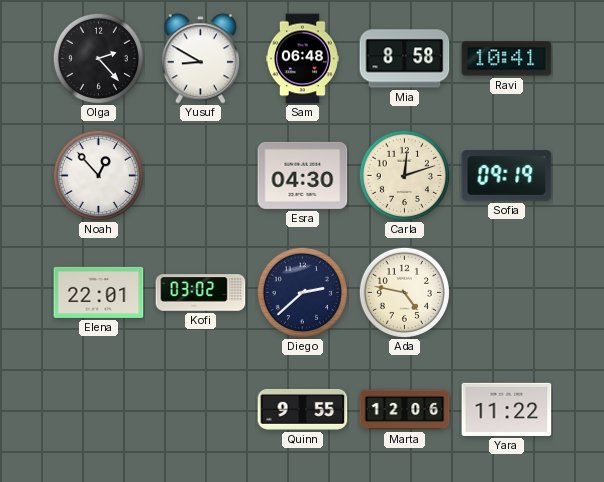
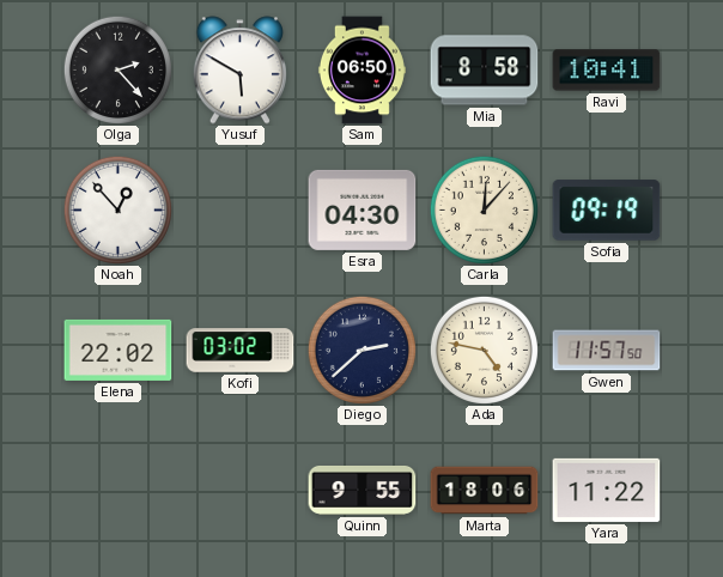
Yusuf: 8:50 -> 5:50 (239, 71)
Sam: 06:48 -> 06:50 (361, 71)
Carla: 12:12 -> 12:07 (484, 209)
Elena: 22:01 -> 22:02 (119, 350)
Gwen: none -> 11:57 (607, 351)
Marta: 12:06 -> 18:06 (485, 491)
